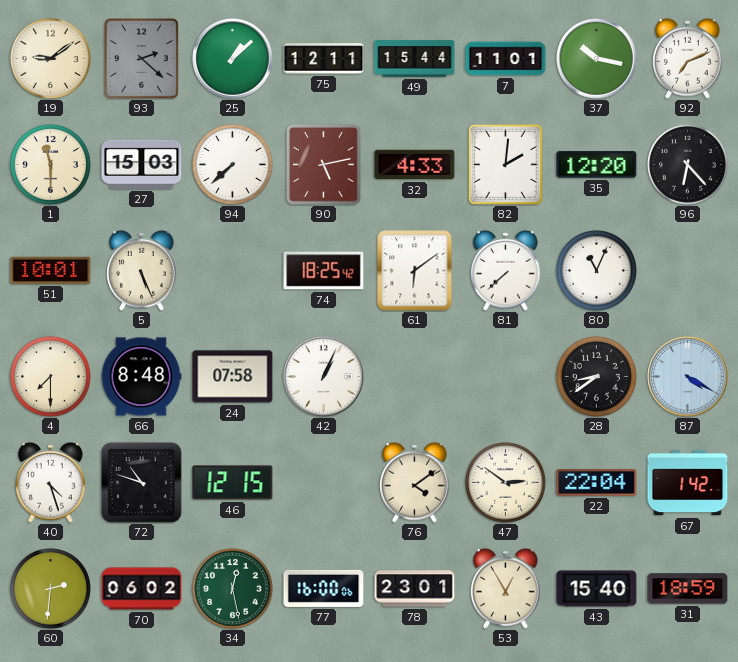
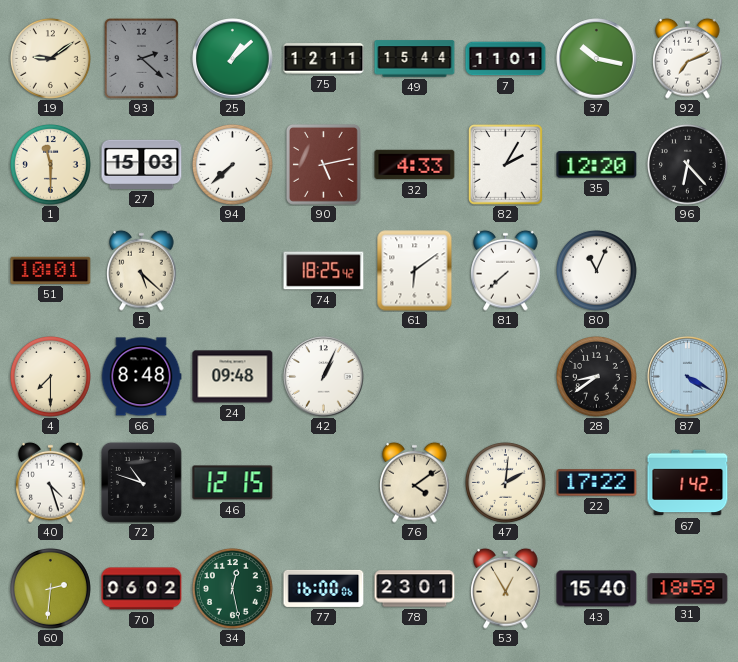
82: 2:01 -> 2:05 (505, 165)
5: 5:26 -> 5:22 (142, 270)
24: 07:58 -> 09:48 (233, 377)
47: 2:51 -> 2:01 (505, 482)
22: 22:04 -> 17:22 (597, 483)
